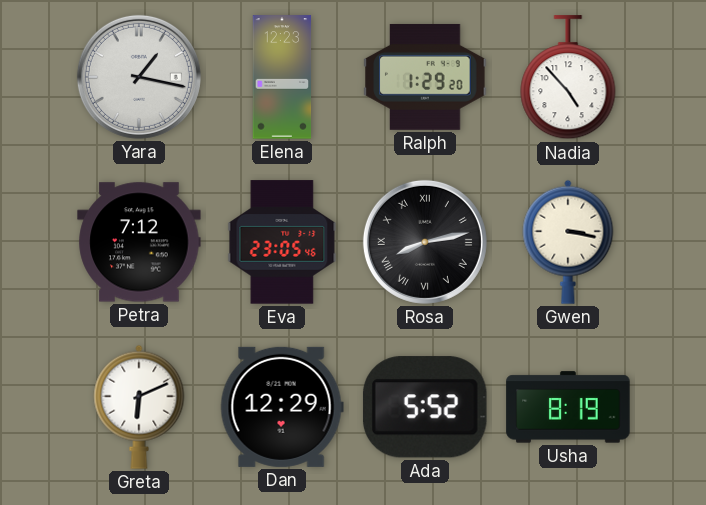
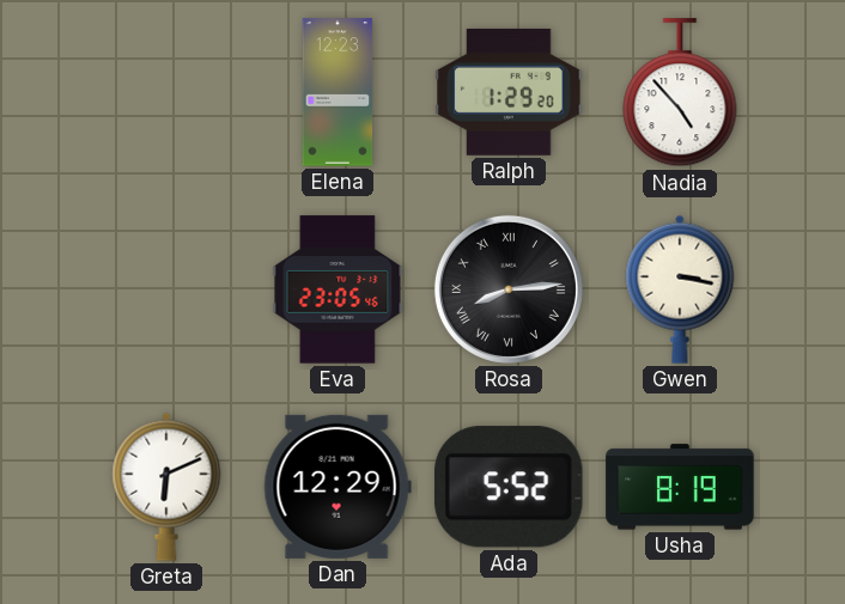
Yara: 1:17 -> none (139, 77)
Petra: 7:12 -> none (139, 242)
Rosa: 8:13 -> 8:14 (509, 289)
